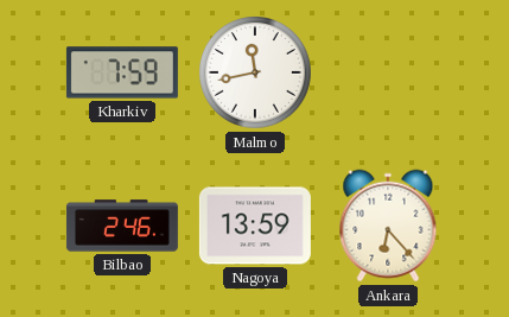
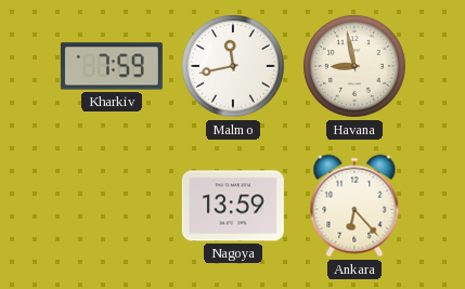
Havana: none -> 8:58 (356, 67)
Bilbao: 2:46 -> none (122, 226)
